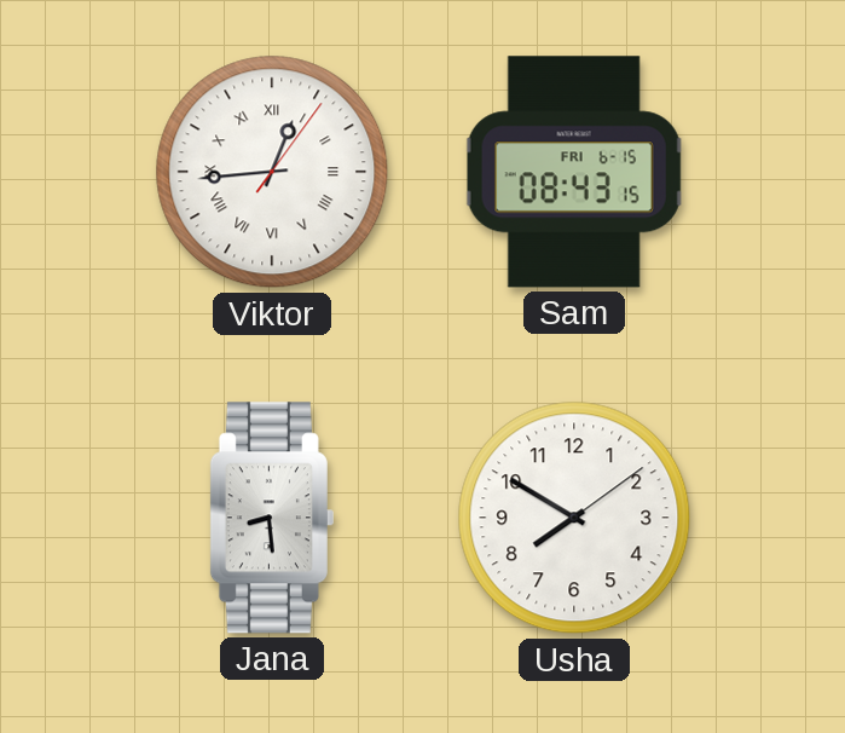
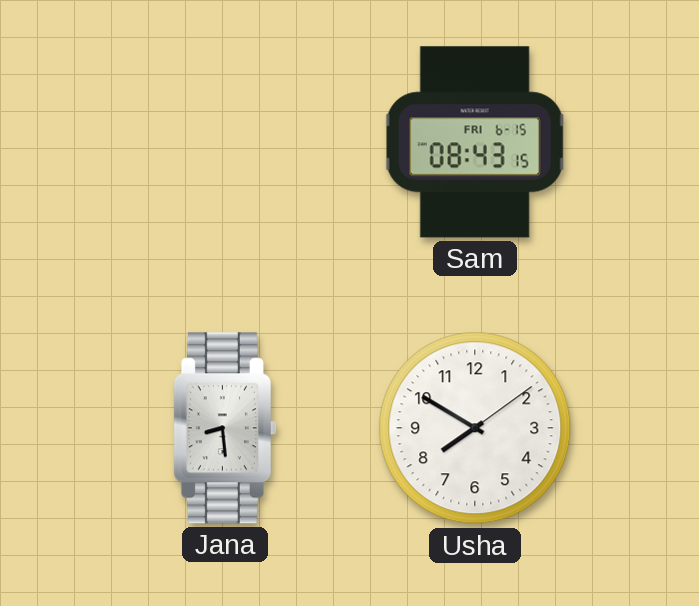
Viktor: 12:44 -> none (272, 172)
